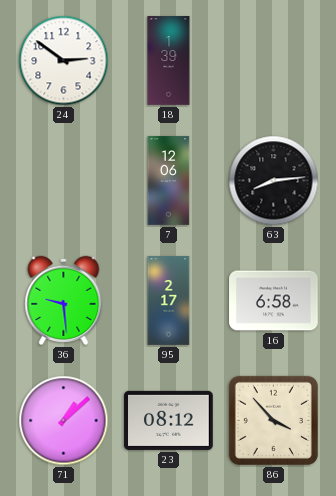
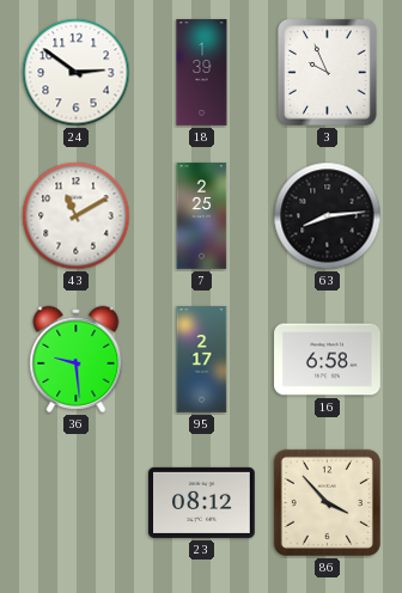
3: none -> 9:56 (328, 73)
43: none -> 11:10 (77, 216)
7: 12:06 -> 2:25 (202, 216)
71: 1:08 -> none (64, 421)
